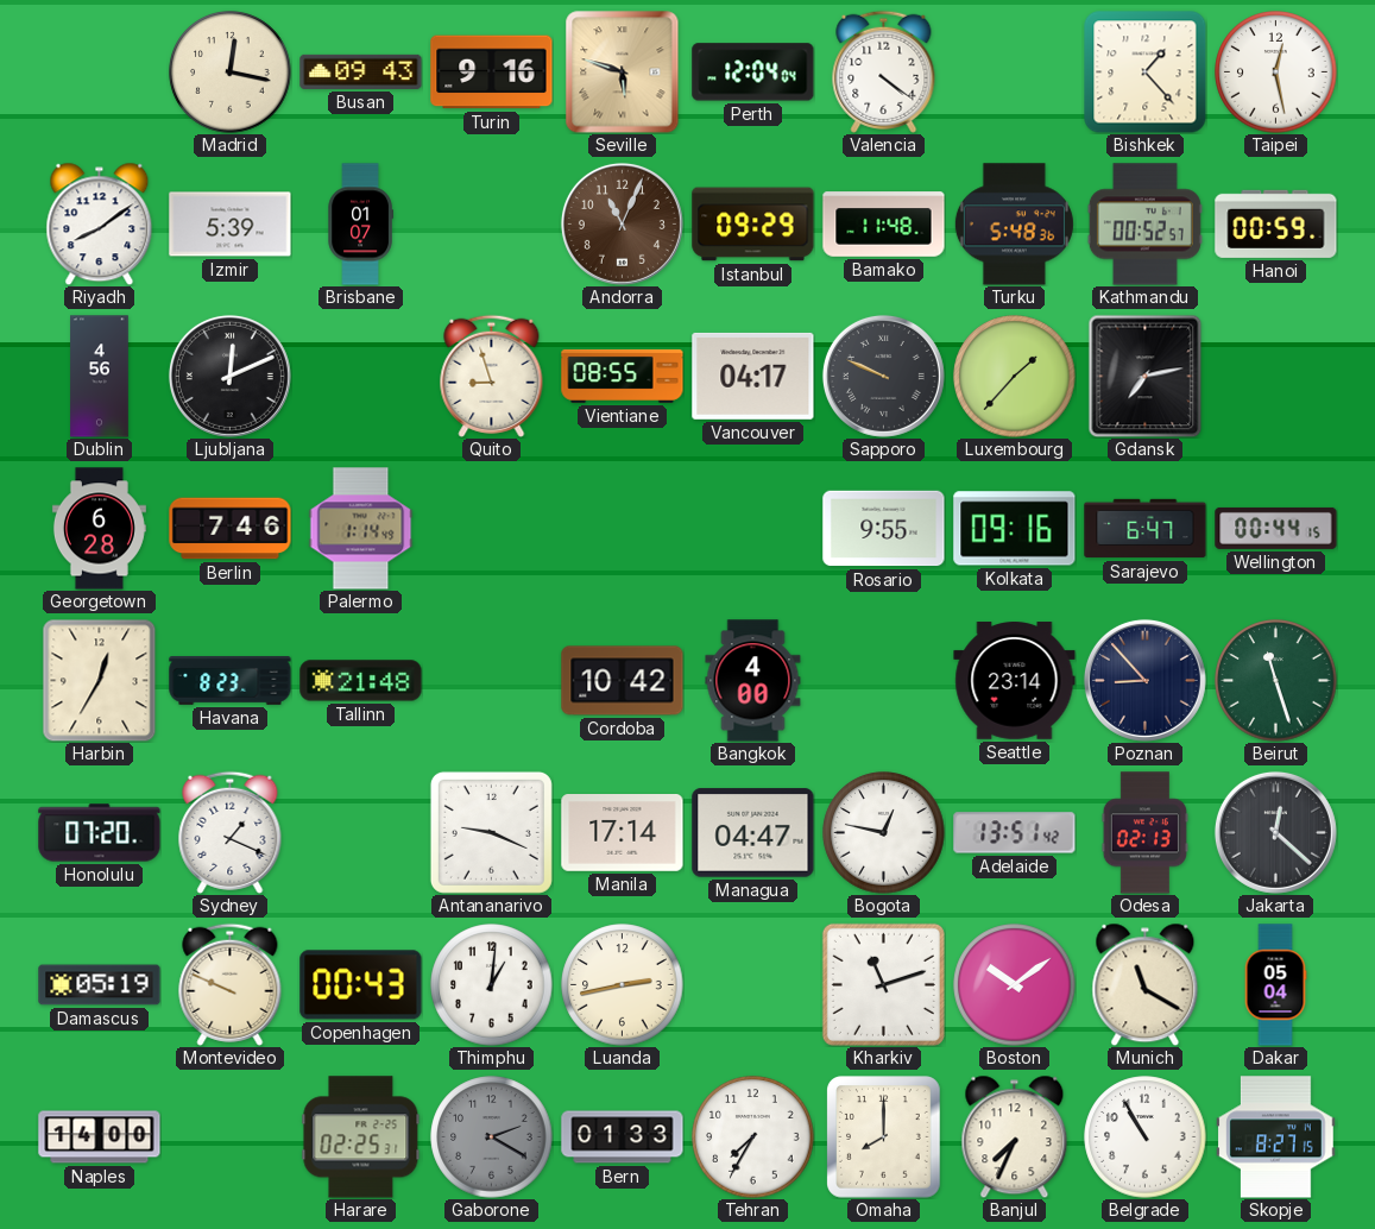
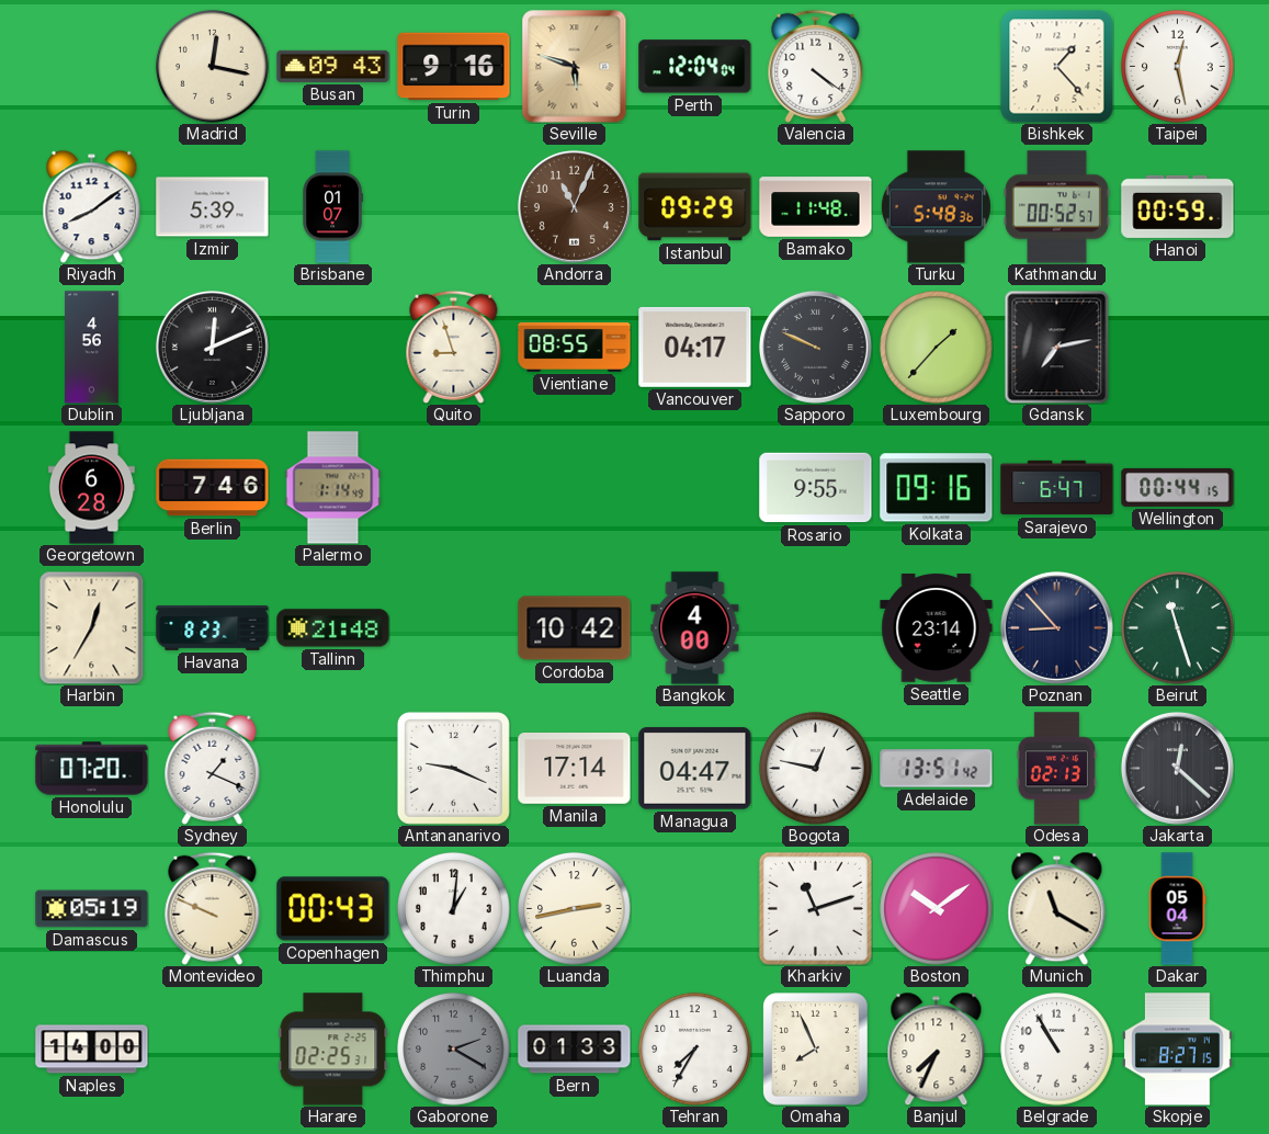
Omaha: 8:00 -> 7:56 (816, 1050)
